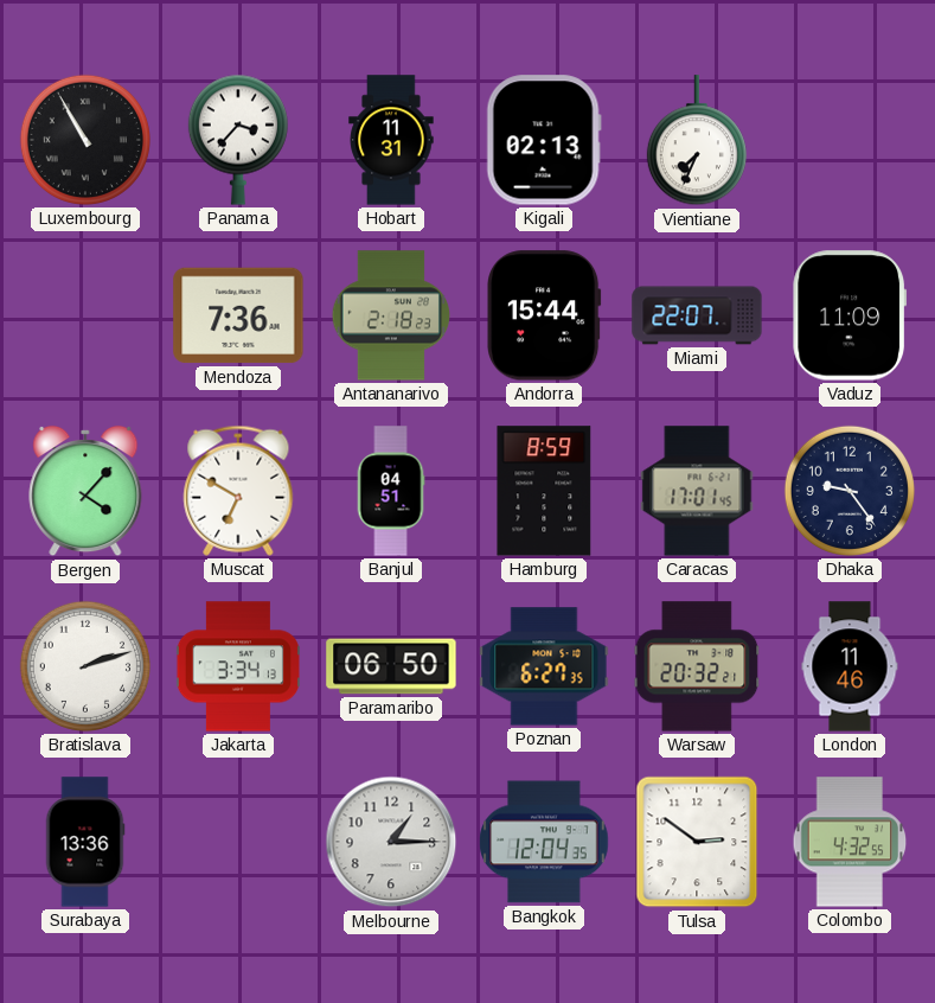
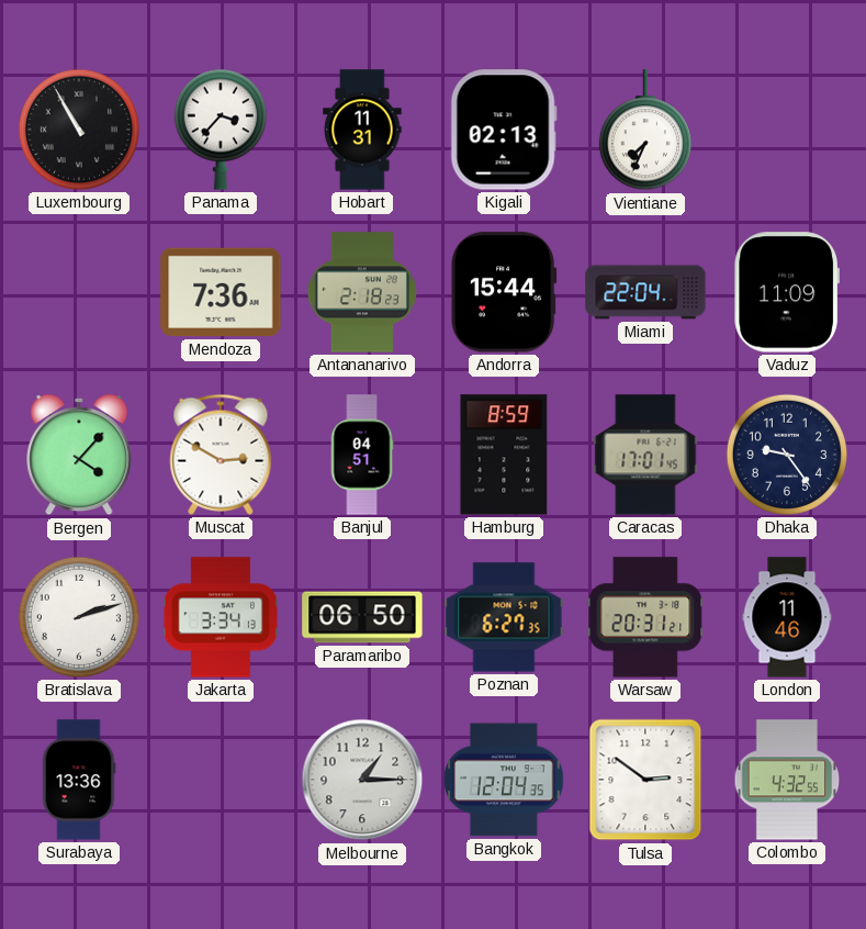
Miami: 22:07 -> 22:04 (645, 292)
Muscat: 6:50 -> 2:50 (221, 455)
Warsaw: 20:32 -> 20:31 (645, 617)
